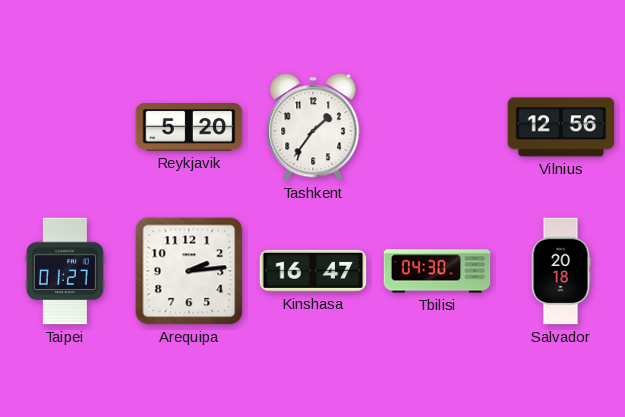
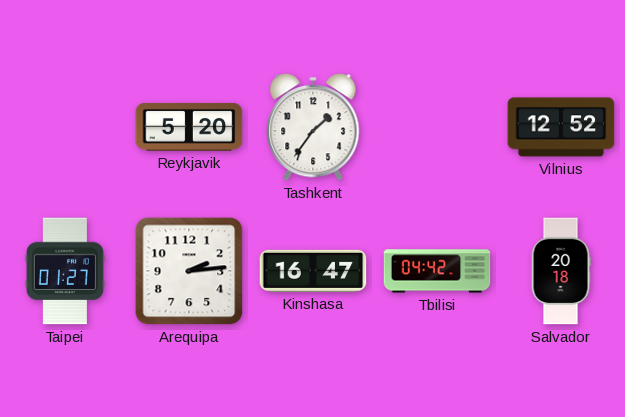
Vilnius: 12:56 -> 12:52 (561, 127)
Tbilisi: 04:30 -> 04:42 (437, 271)
